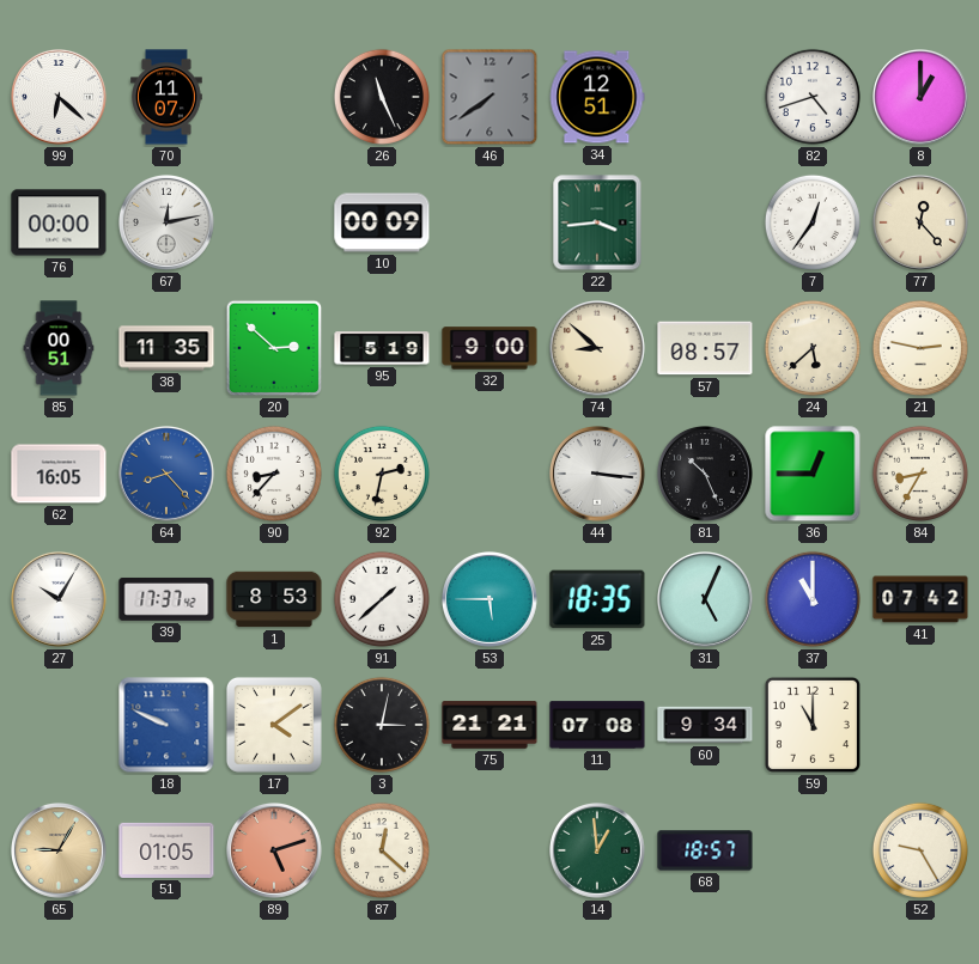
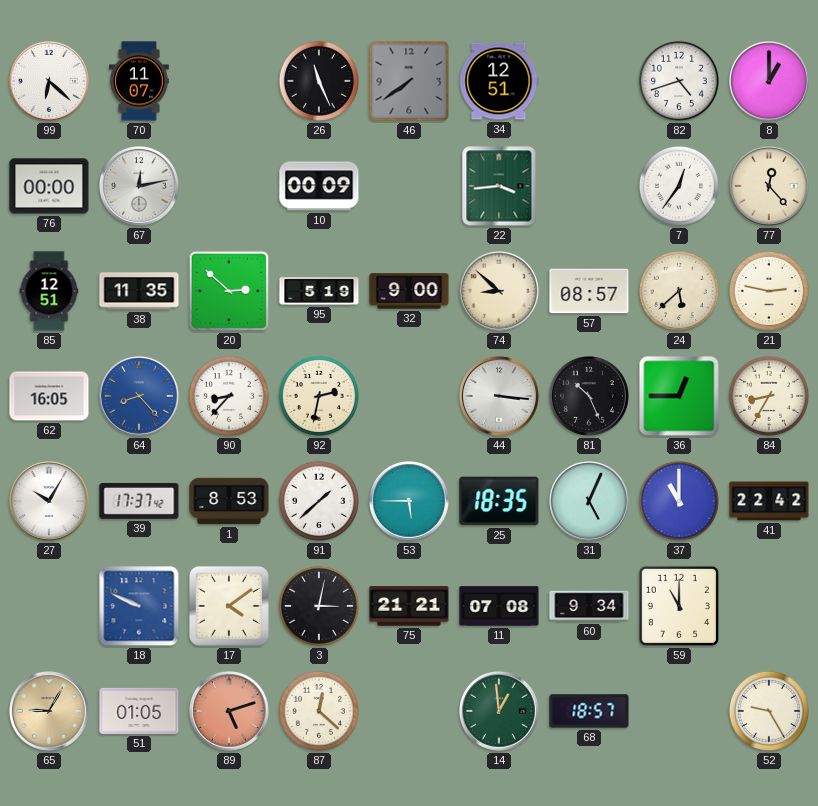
85: 00:51 -> 12:51 (49, 291)
41: 07:42 -> 22:42 (769, 501)
